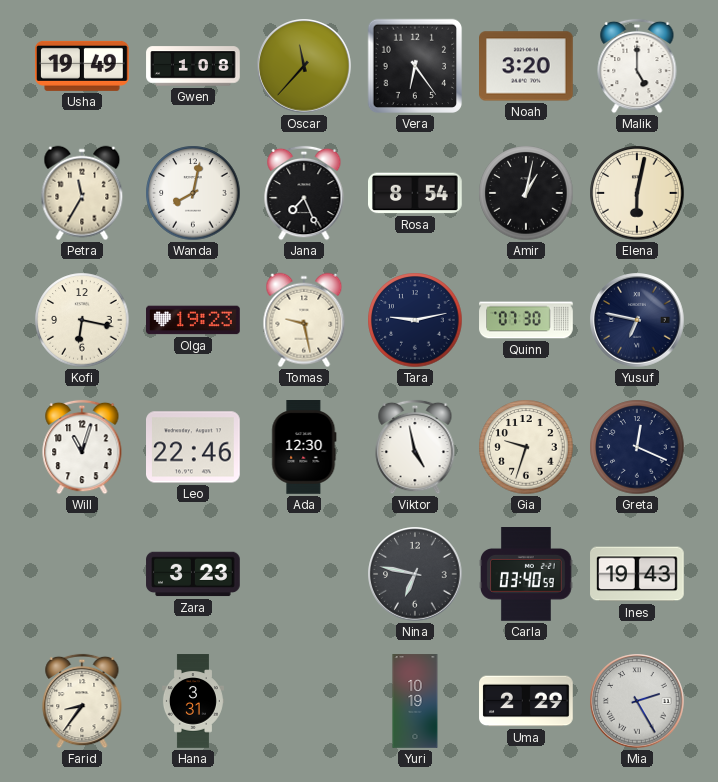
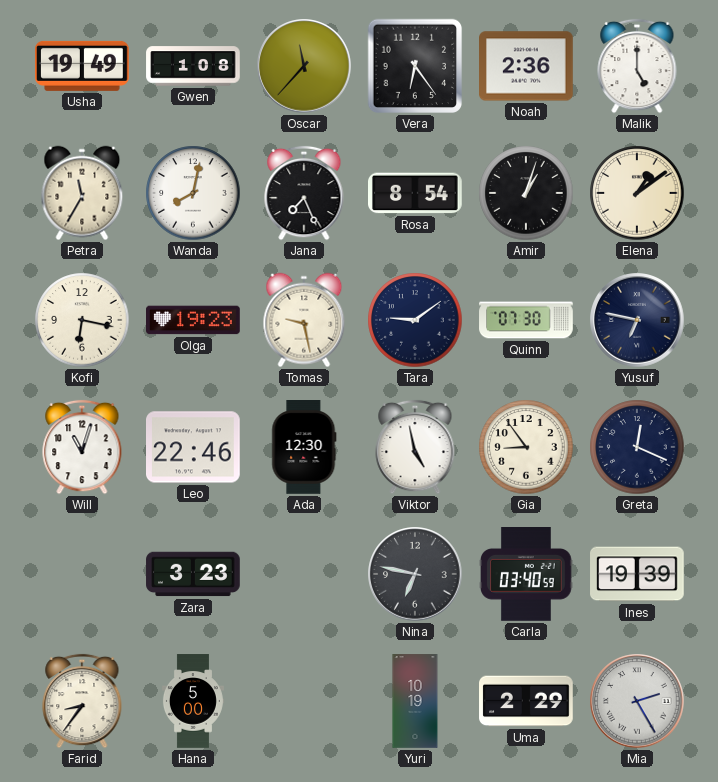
Noah: 3:20 -> 2:36 (527, 66)
Amir: 1:02 -> 1:03 (526, 193)
Elena: 6:02 -> 1:09 (637, 193)
Tara: 9:13 -> 9:09 (415, 320)
Gia: 9:33 -> 8:54 (526, 447)
Ines: 19:43 -> 19:39 (637, 574)
Hana: 3:31 -> 5:00 (193, 701)
